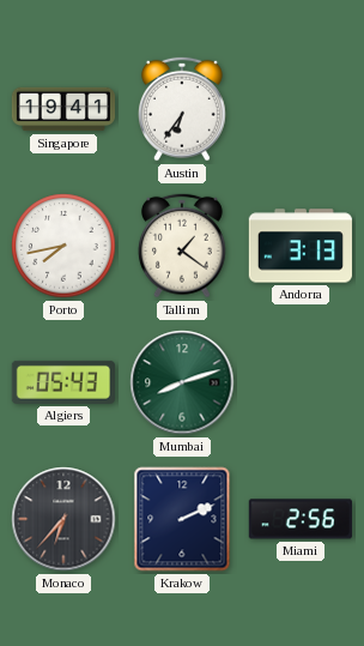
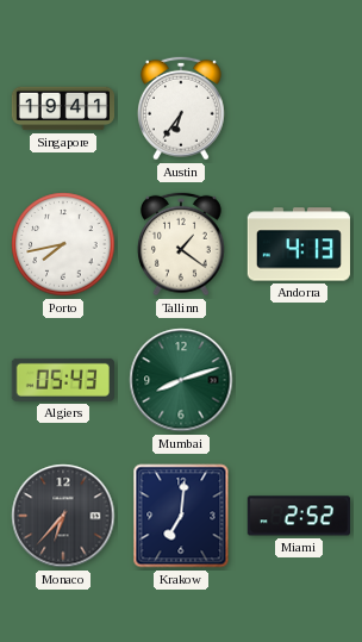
Andorra: 3:13 -> 4:13 (299, 244)
Krakow: 2:11 -> 7:01 (181, 516)
Miami: 2:56 -> 2:52 (299, 516)
